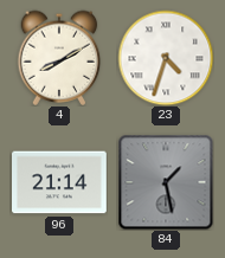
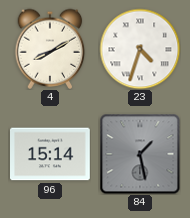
96: 21:14 -> 15:14 (51, 154)
